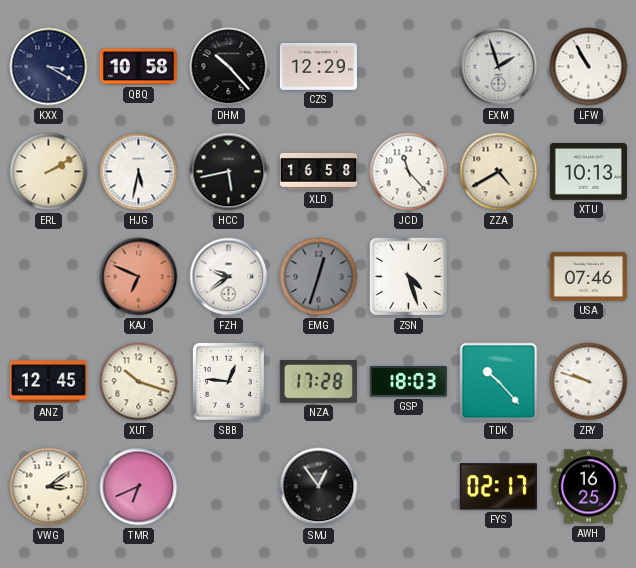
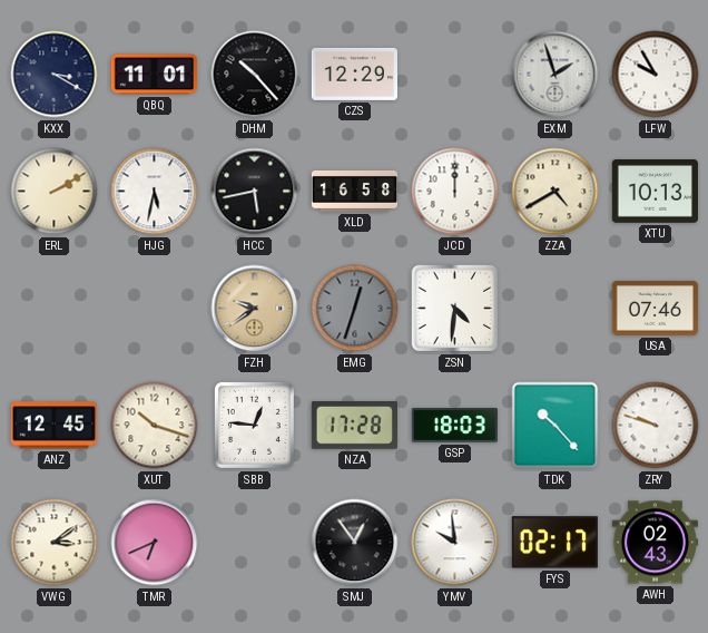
QBQ: 10:58 -> 11:01 (154, 75)
LFW: 10:55 -> 9:55 (656, 75)
JCD: 11:23 -> 12:00 (455, 192)
KAJ: 6:49 -> none (139, 277)
FZH dial: white -> champagne (255, 309)
ZSN: 4:27 -> 4:31 (455, 309)
YMV: none -> 9:59 (455, 543)
AWH: 16:25 -> 02:43 (655, 543)
